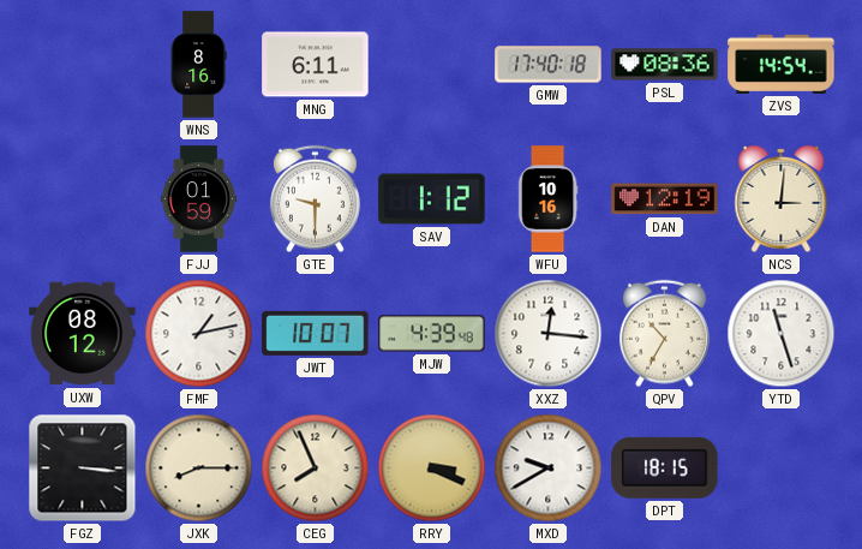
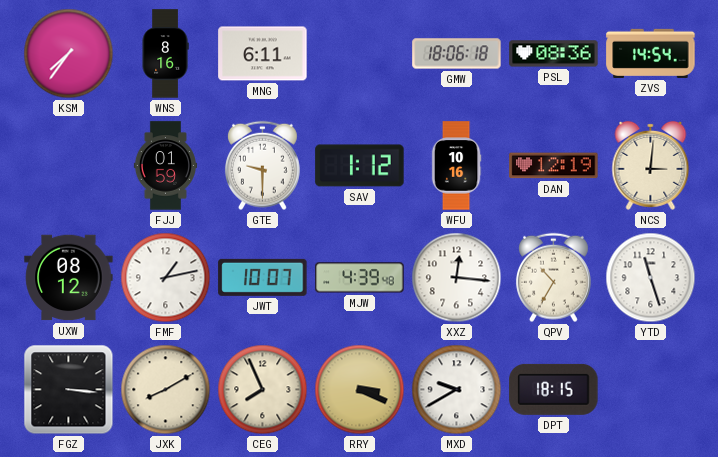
KSM: none -> 7:36 (69, 54)
GMW: 17:40 -> 18:06 (457, 54)
JXK: 8:15 -> 8:10 (166, 390)
